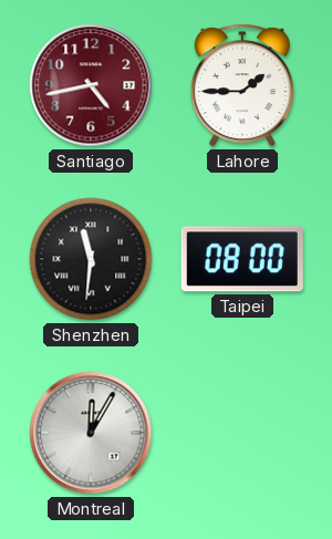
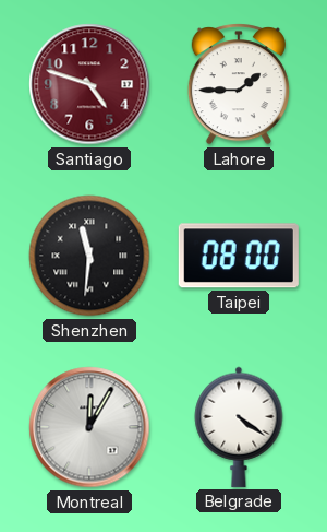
Santiago: 4:43 -> 4:48 (89, 84)
Belgrade: none -> 4:21 (239, 427)
